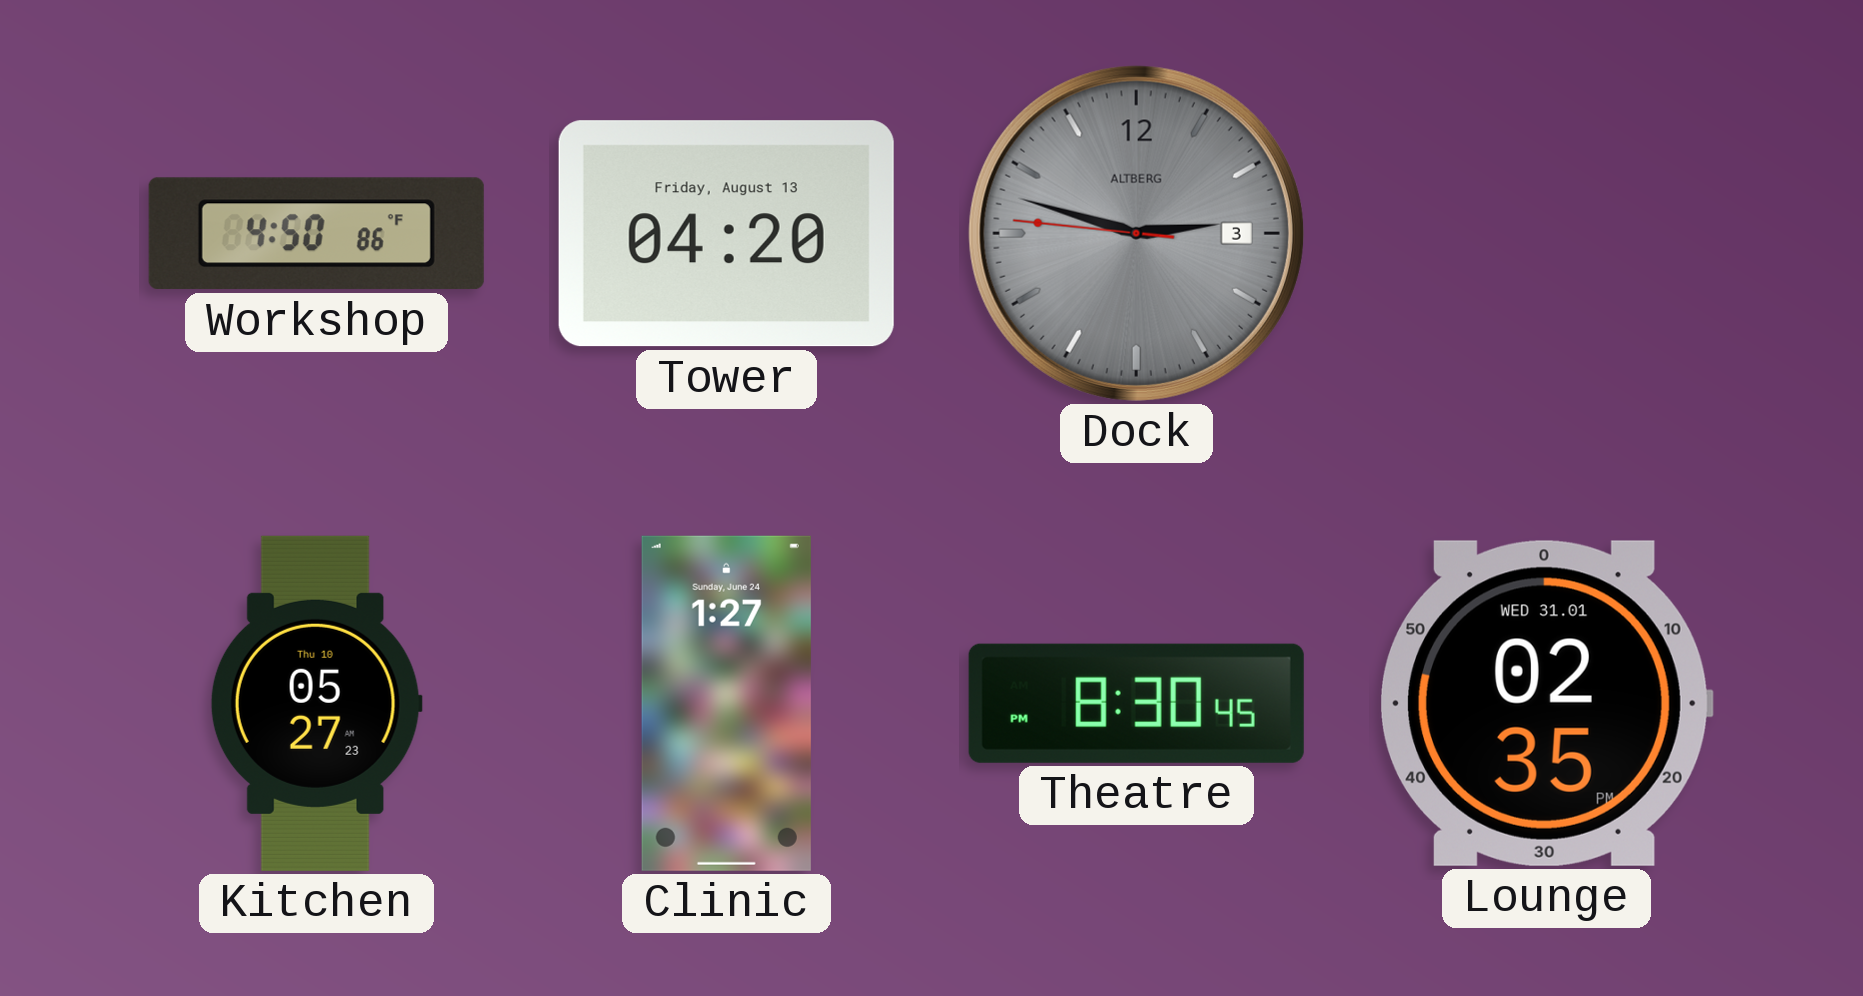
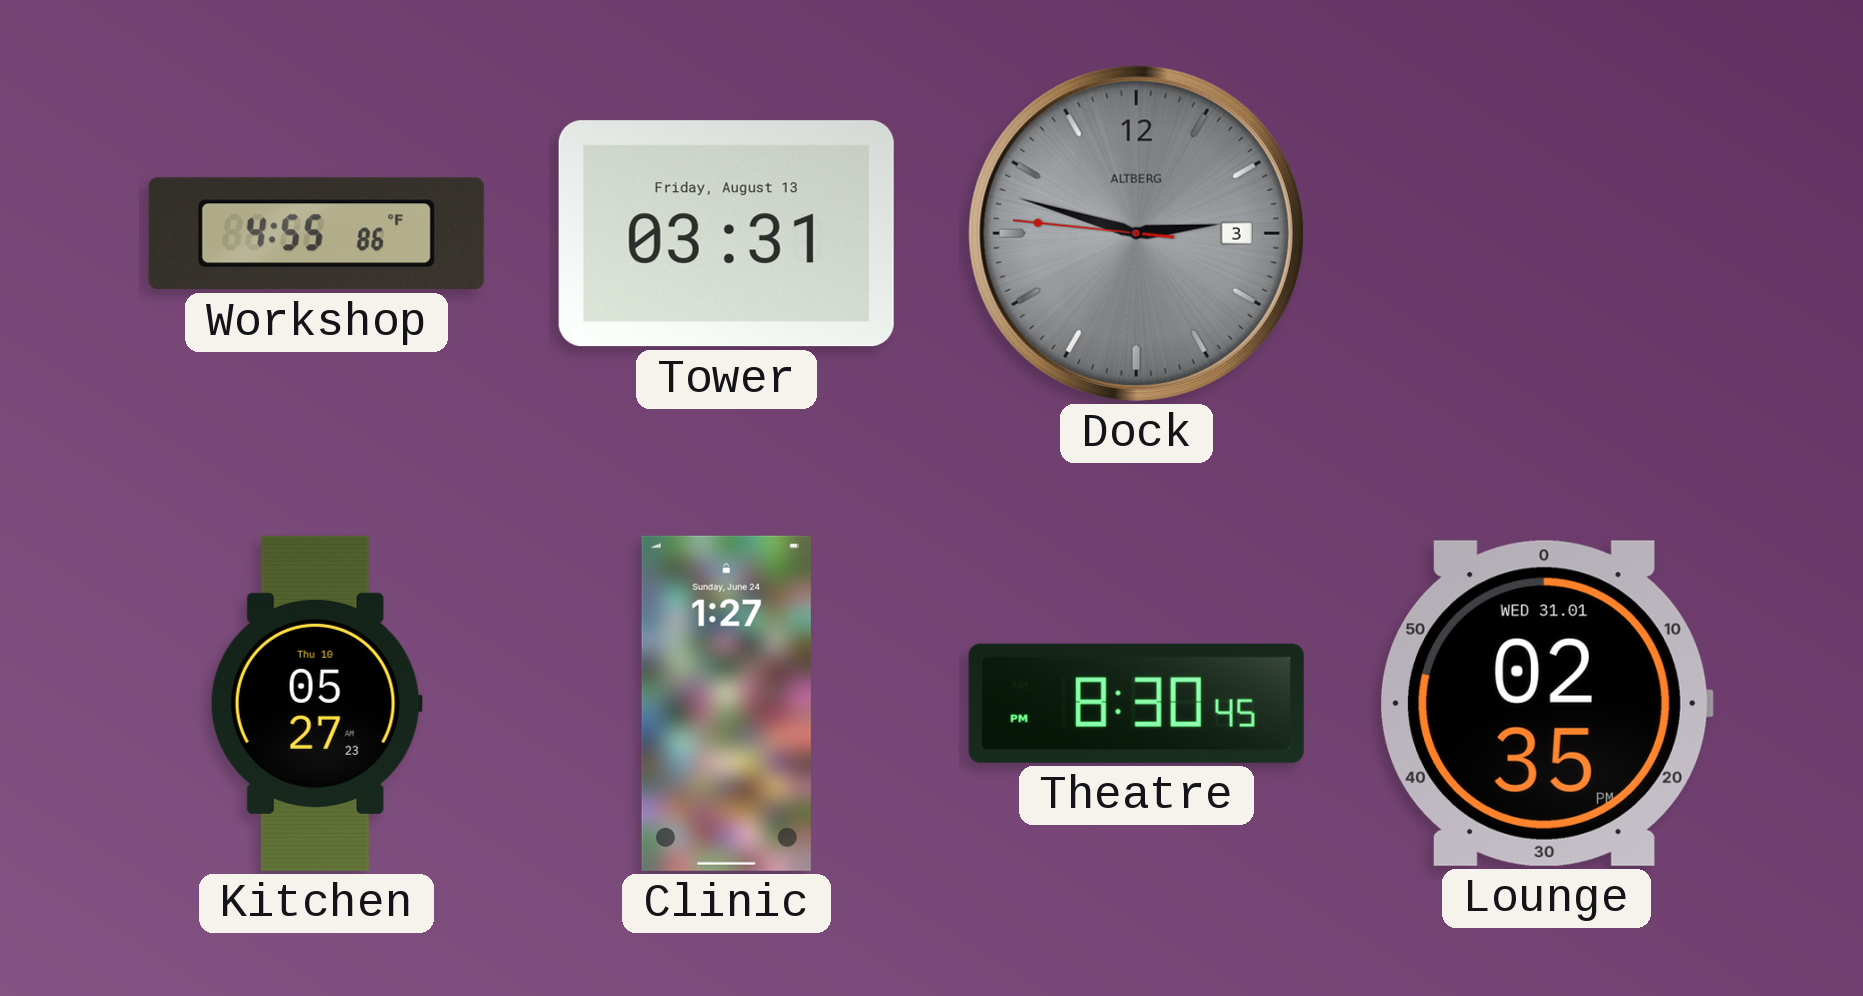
Workshop: 4:50 -> 4:55 (316, 234)
Tower: 04:20 -> 03:31 (726, 234)
